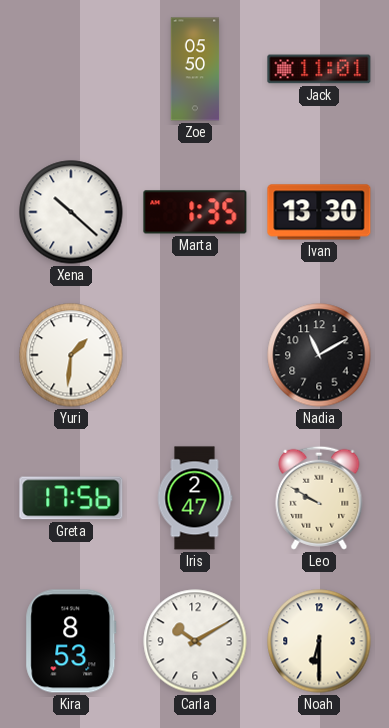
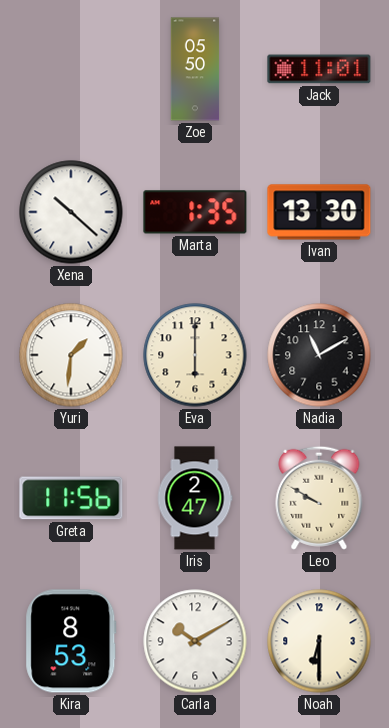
Eva: none -> 6:00 (195, 355)
Greta: 17:56 -> 11:56 (71, 498)
